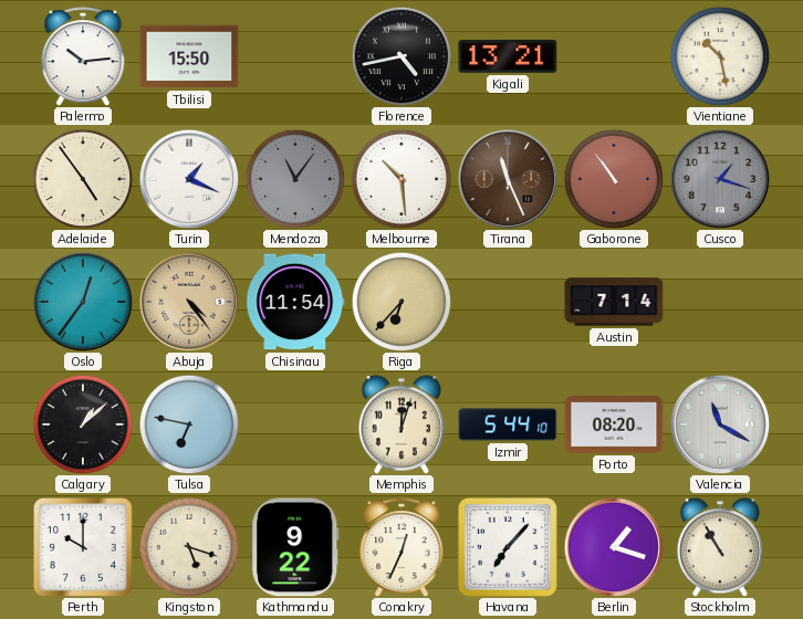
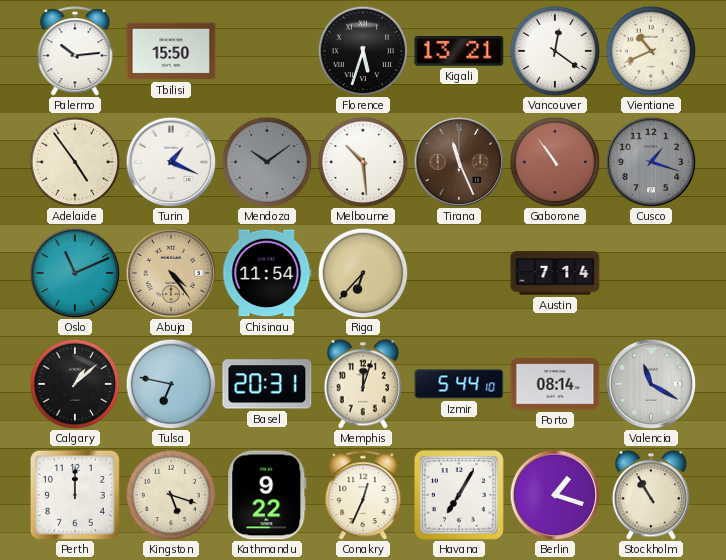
Florence: 4:43 -> 5:33 (363, 51)
Vancouver: none -> 12:21 (555, 51)
Vientiane: 10:28 -> 10:41 (651, 51)
Mendoza: 11:06 -> 10:09 (267, 162)
Oslo: 12:36 -> 11:11 (75, 273)
Basel: none -> 20:31 (267, 384)
Porto: 08:20 -> 08:14 (555, 384)
Perth: 10:00 -> 12:00 (75, 495)
Havana: 7:07 -> 7:05 (459, 495)
